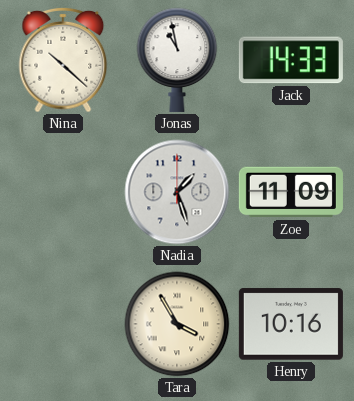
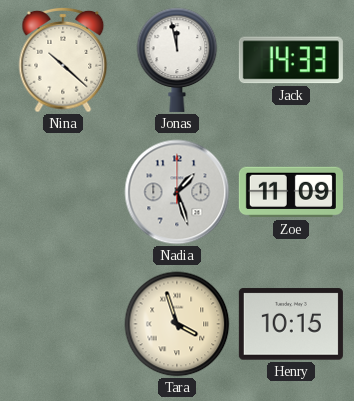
Jonas: 10:58 -> 11:58 (177, 60)
Tara: 3:55 -> 3:57 (177, 324)
Henry: 10:16 -> 10:15 (291, 324)
